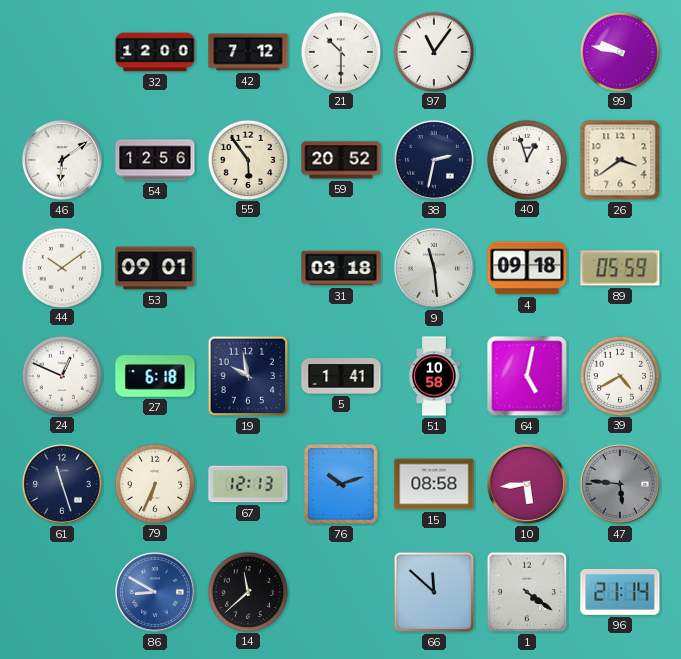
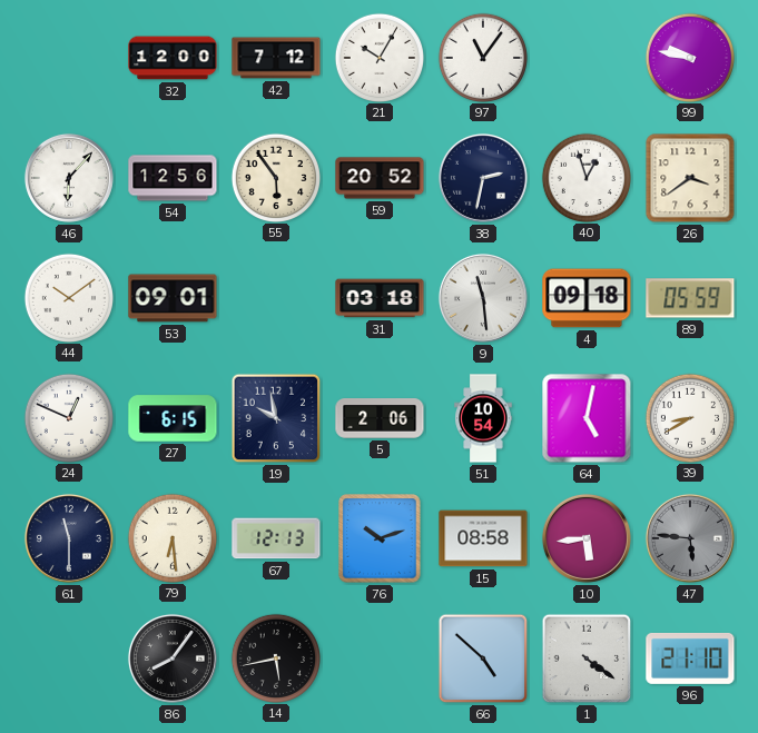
21: 10:30 -> 10:05 (378, 57)
46: 6:09 -> 6:07 (69, 178)
27: 6:18 -> 6:15 (173, 418)
5: 1:41 -> 2:06 (380, 418)
51: 10:58 -> 10:54 (483, 418)
39: 4:40 -> 8:40 (689, 417)
61: 11:27 -> 11:30 (69, 538)
79: 6:34 -> 6:29 (171, 537)
86: 8:50 -> 8:06 (173, 658)
86 dial: blue -> black (173, 658)
14: 11:38 -> 5:43 (275, 657)
66: 11:52 -> 4:52 (483, 658)
96: 21:14 -> 21:10 (690, 658)
